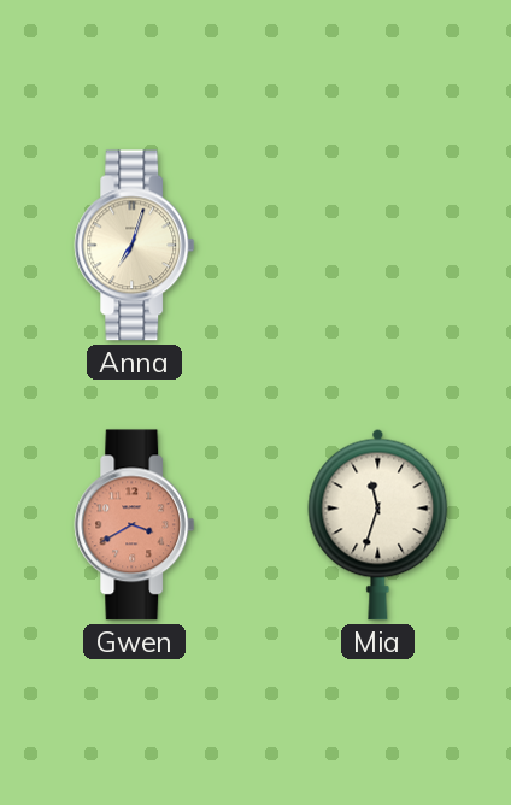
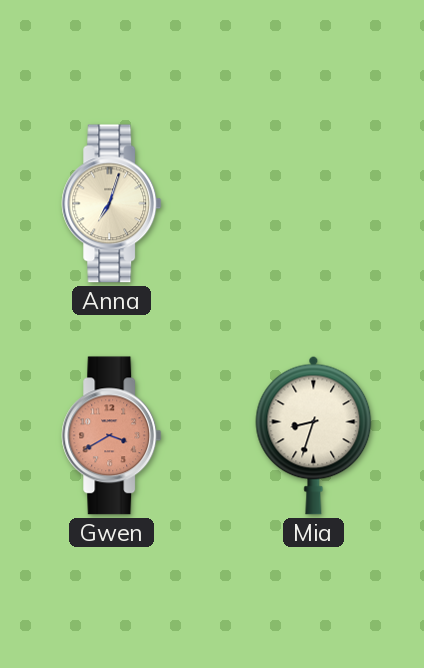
Mia: 11:33 -> 8:33 (314, 435)
